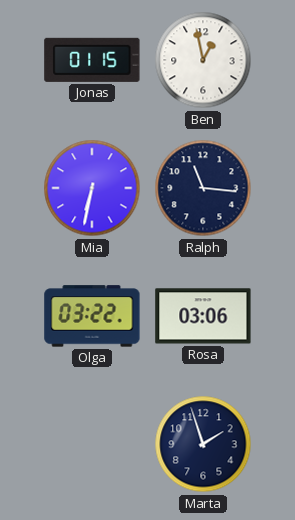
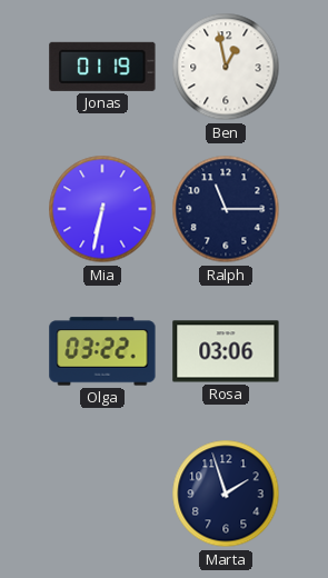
Jonas: 01:15 -> 01:19 (102, 67)
Ralph: 11:16 -> 11:15 (226, 209)
